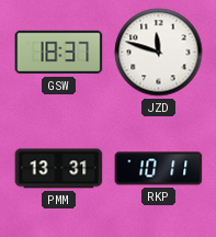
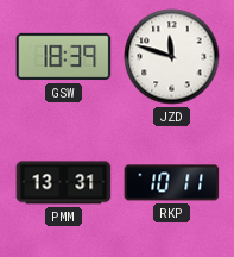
GSW: 18:37 -> 18:39 (64, 57)
